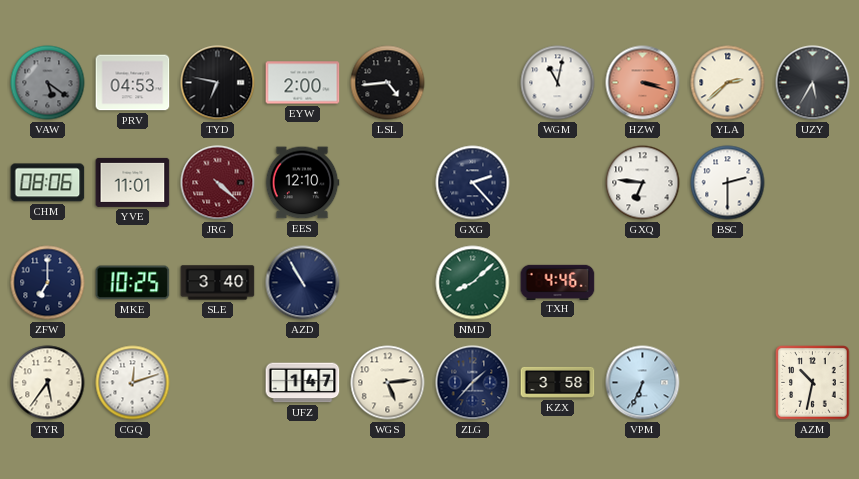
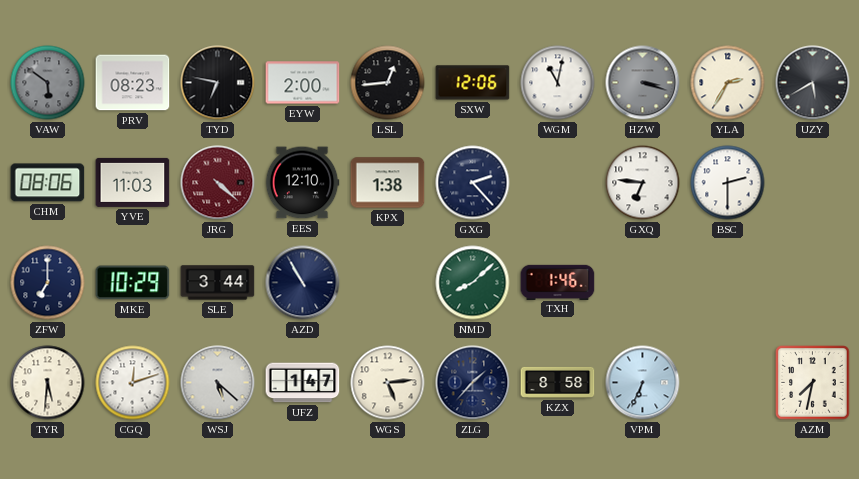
VAW: 5:21 -> 5:51 (48, 83)
PRV: 04:53 -> 08:23 (133, 83)
LSL: 4:44 -> 12:44 (388, 83)
SXW: none -> 12:06 (473, 83)
HZW dial: salmon -> grey (643, 83)
YLA: 2:38 -> 2:35 (728, 83)
UZY: 5:35 -> 5:40 (813, 83)
YVE: 11:01 -> 11:03 (133, 182)
KPX: none -> 1:38 (388, 183)
MKE: 10:25 -> 10:29 (133, 283)
SLE: 3:40 -> 3:44 (218, 283)
TXH: 4:46 -> 1:46 (558, 282)
TYR: 5:36 -> 5:31 (48, 383)
WSJ: none -> 5:22 (218, 383)
KZX: 3:58 -> 8:58 (558, 382)
AZM: 10:32 -> 7:32 (813, 383)
